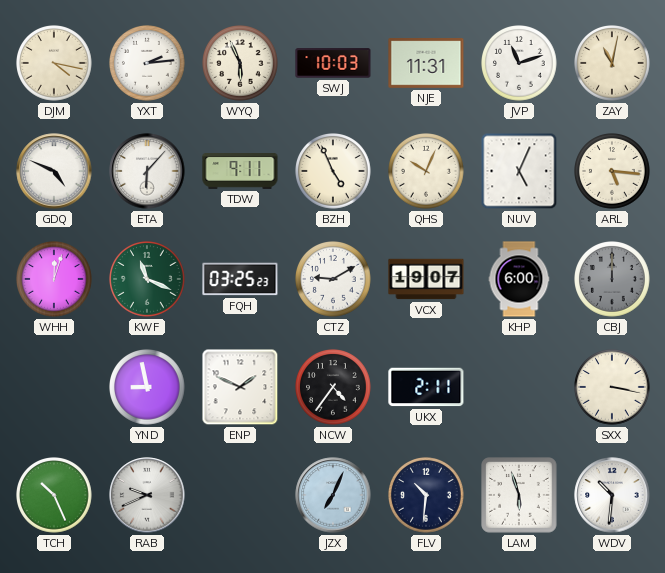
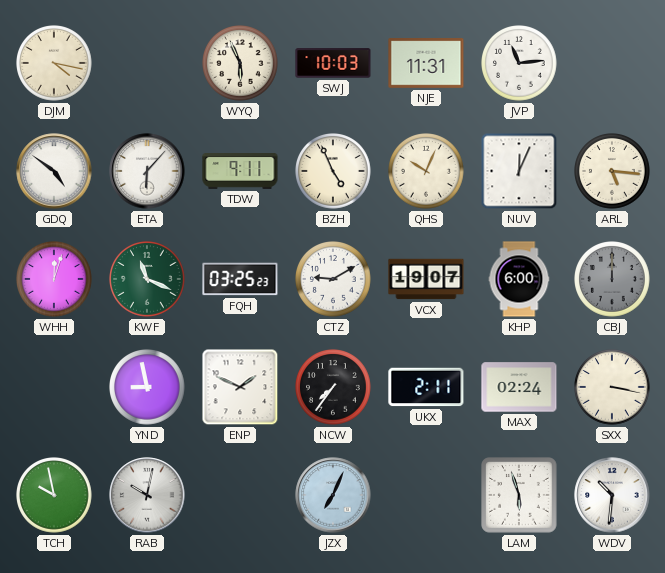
YXT: 2:14 -> none (148, 64)
JVP: 11:12 -> 11:14 (520, 64)
ZAY: 11:02 -> none (613, 64)
GDQ: 4:49 -> 4:51 (54, 171)
NUV: 5:04 -> 12:04 (519, 171)
NCW: 4:36 -> 7:36 (334, 388)
MAX: none -> 02:24 (519, 387)
TCH: 10:26 -> 9:58 (55, 496)
RAB: 9:41 -> 10:02 (147, 495)
FLV: 10:31 -> none (427, 496)
